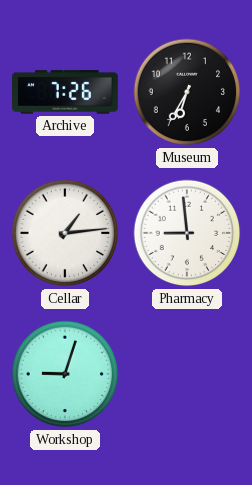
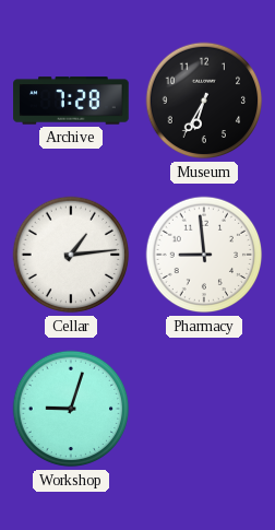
Archive: 7:26 -> 7:28 (71, 101)
